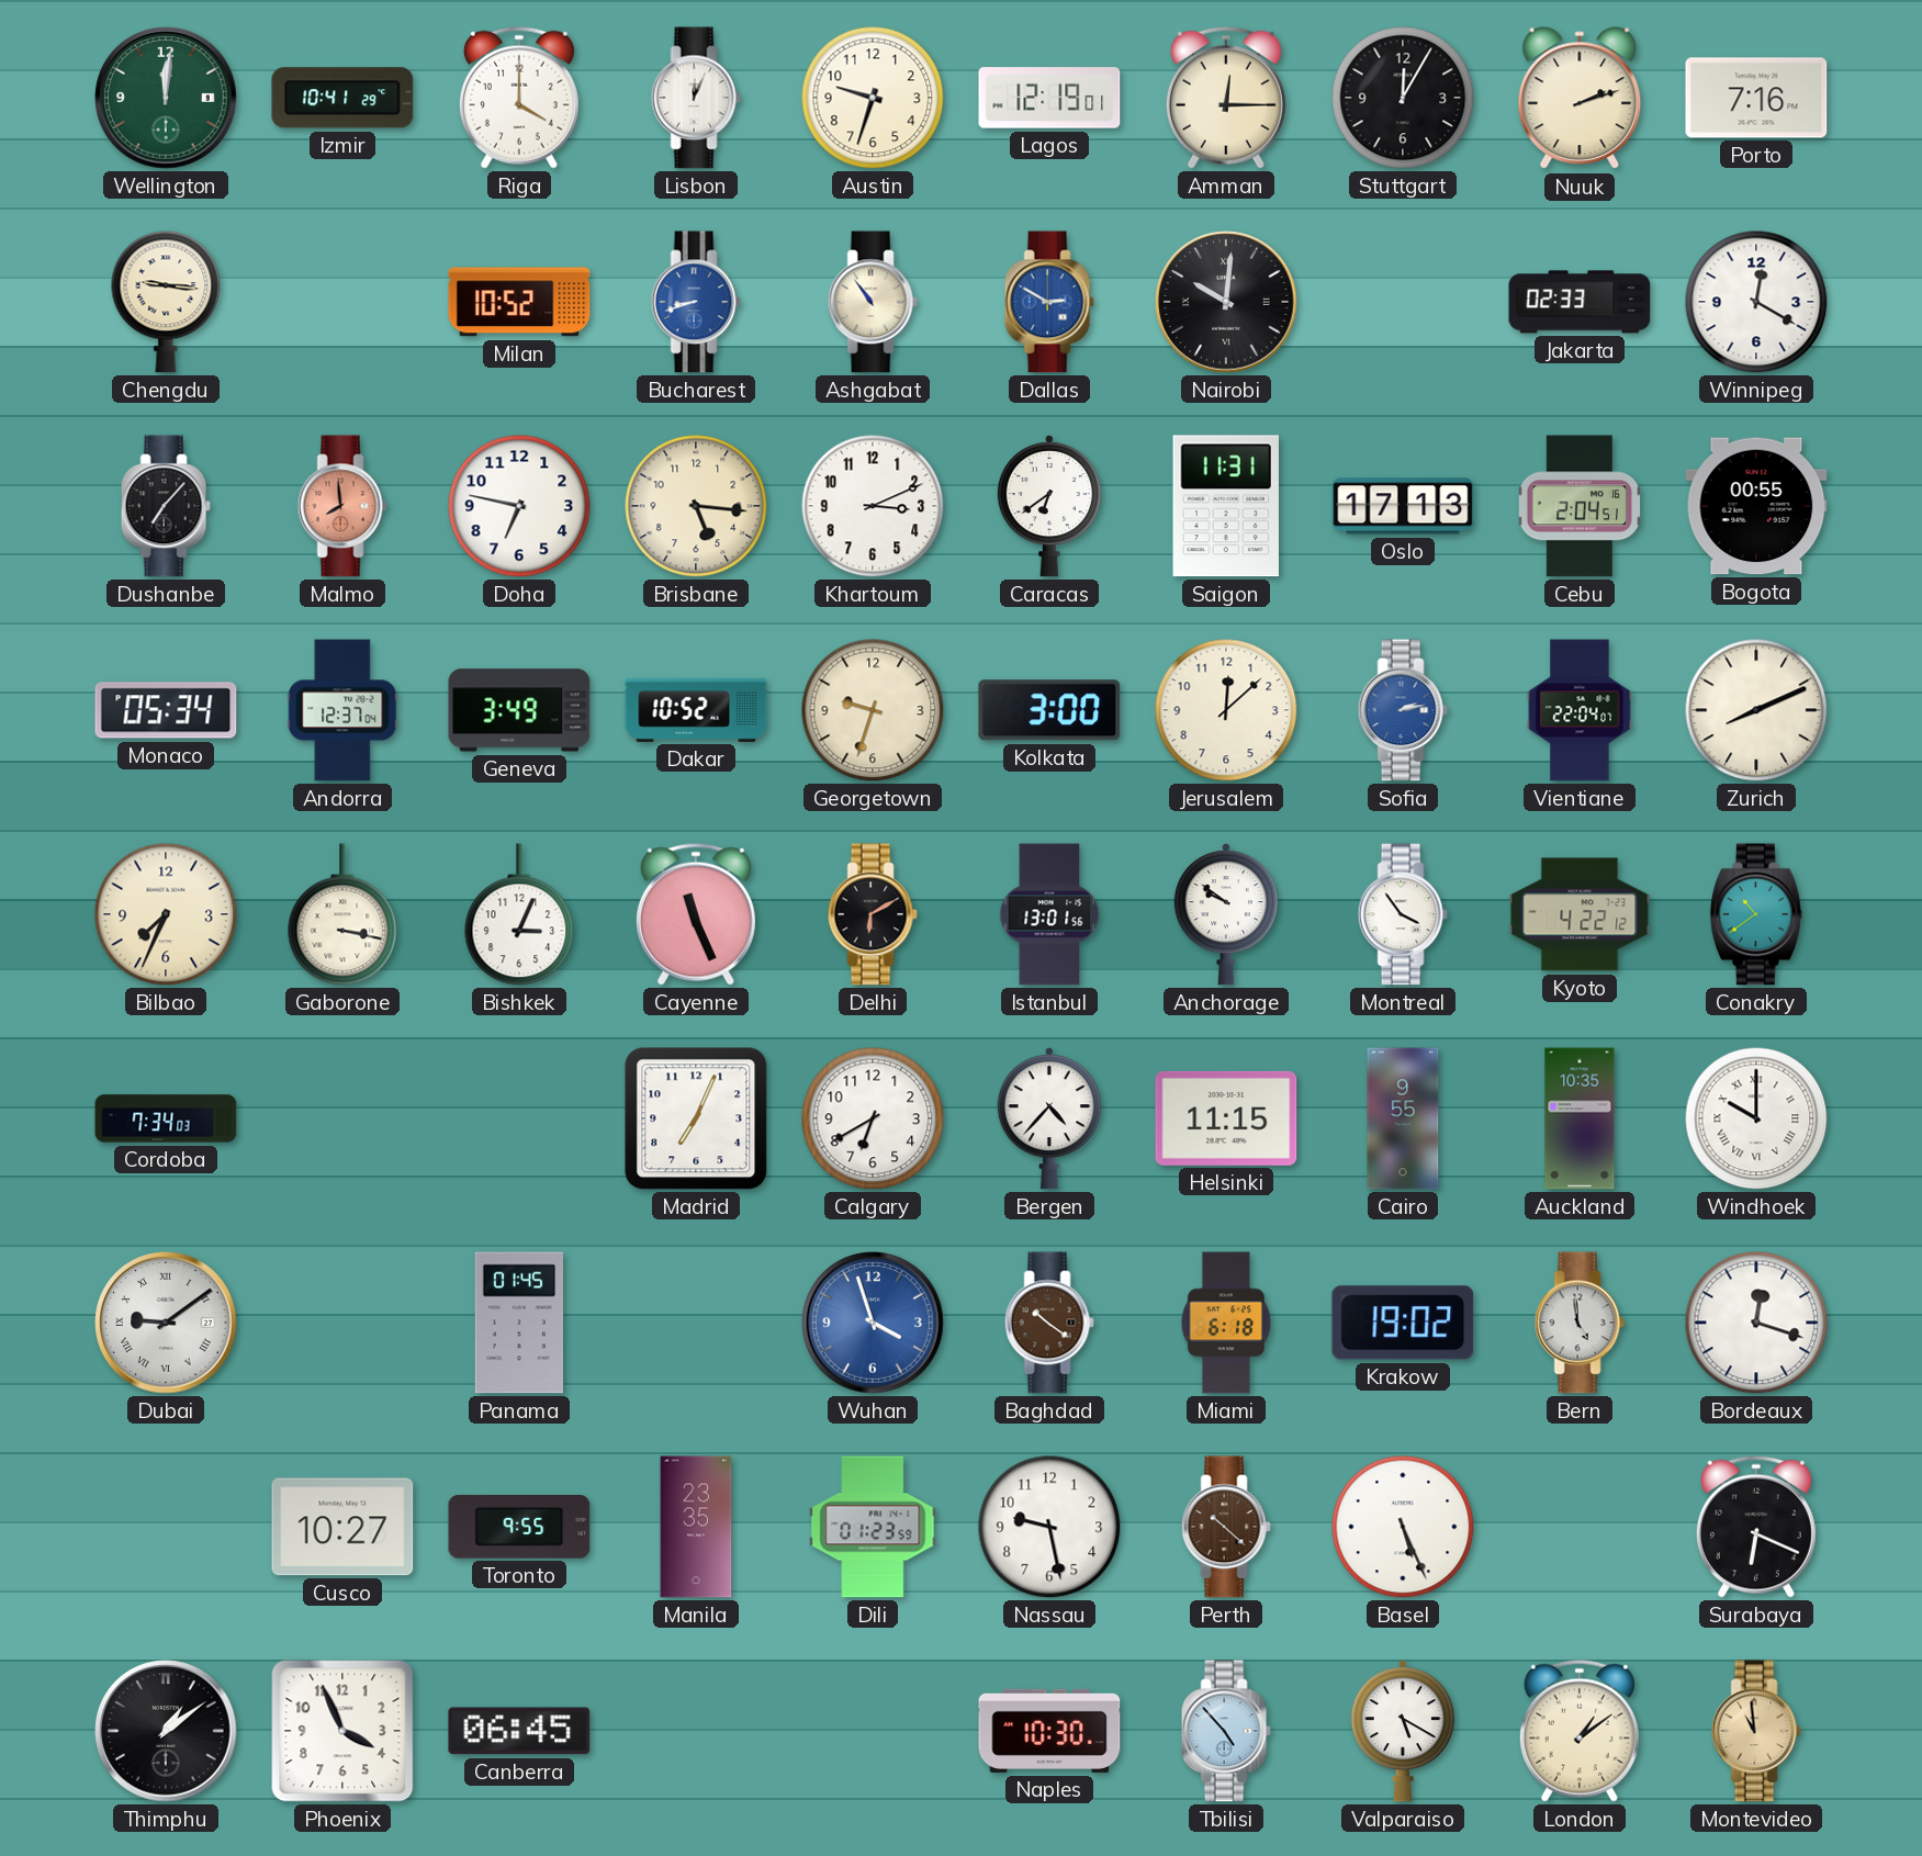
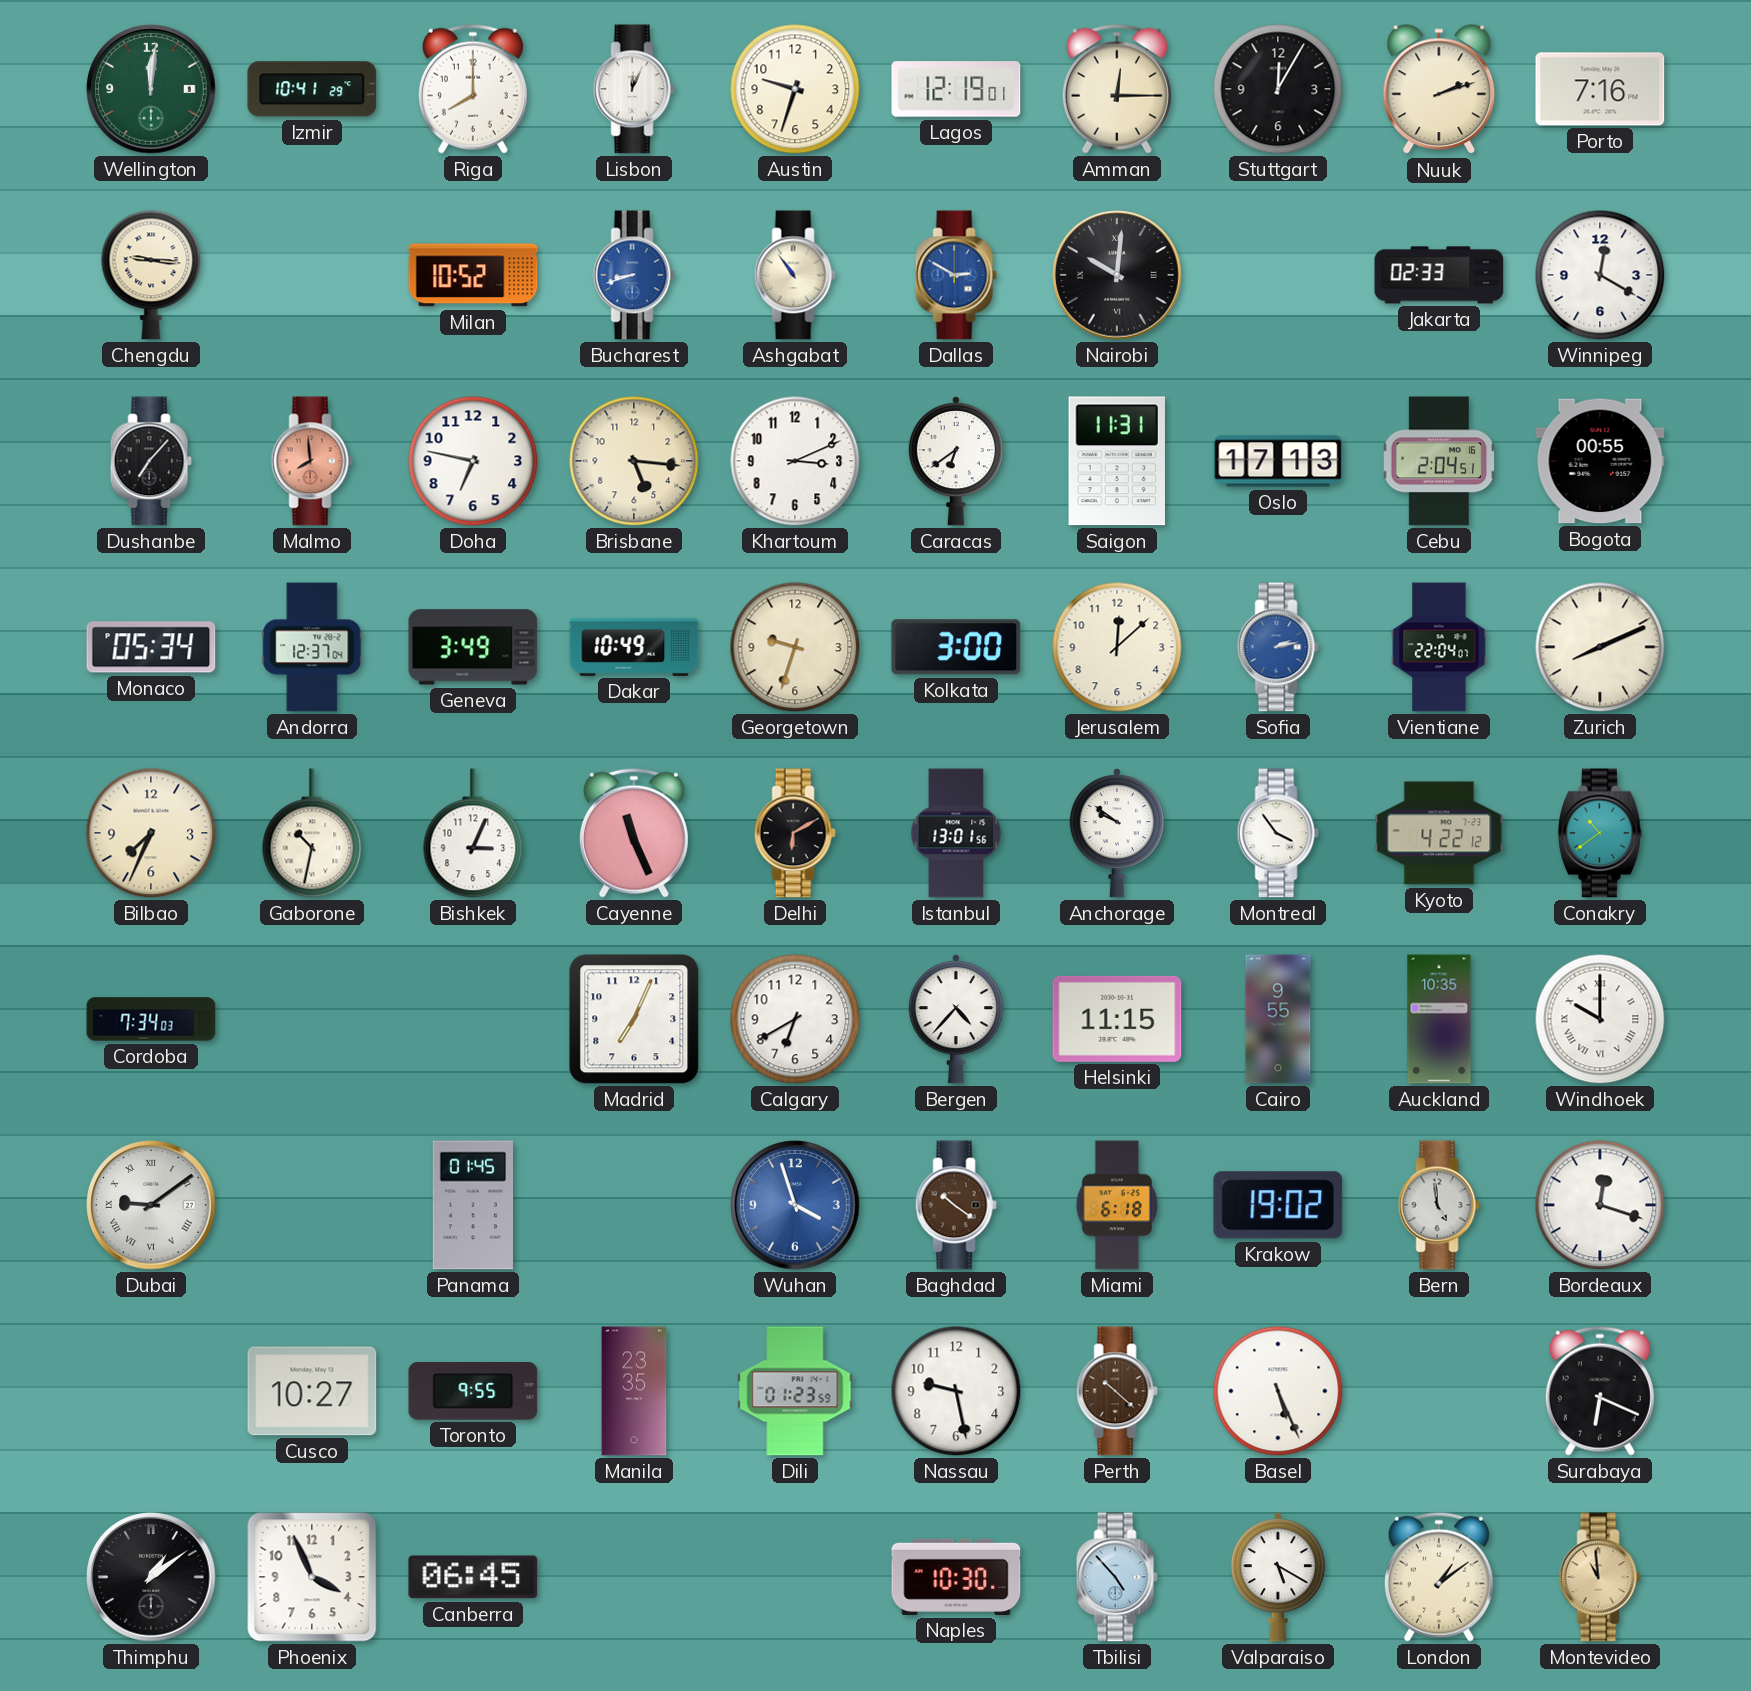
Riga: 4:00 -> 8:00 (473, 89)
Dakar: 10:52 -> 10:49 (634, 647)
Gaborone: 3:17 -> 10:32 (312, 833)
